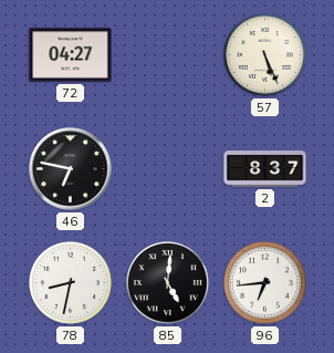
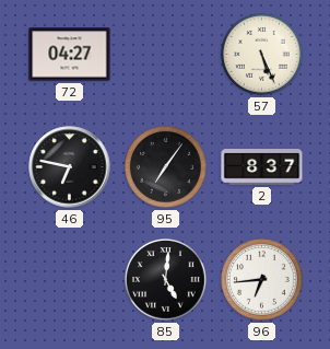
95: none -> 7:06 (166, 167)
78: 8:32 -> none (71, 283)
